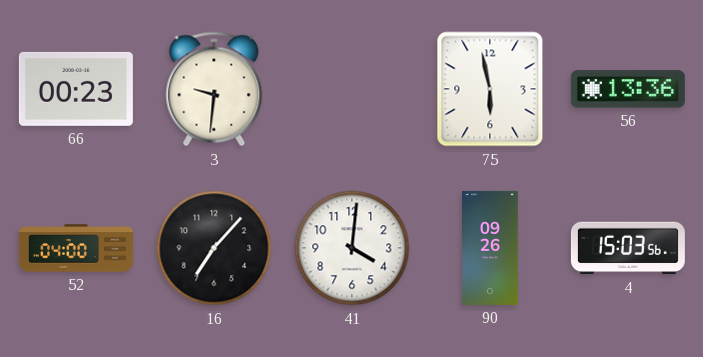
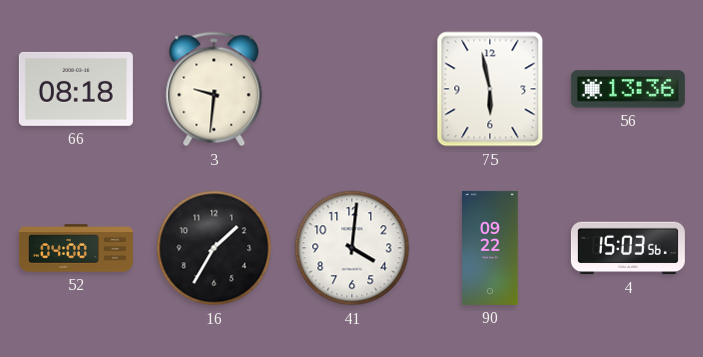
66: 00:23 -> 08:18 (76, 89)
16: 7:07 -> 1:35 (214, 248)
90: 09:26 -> 09:22 (490, 248)
